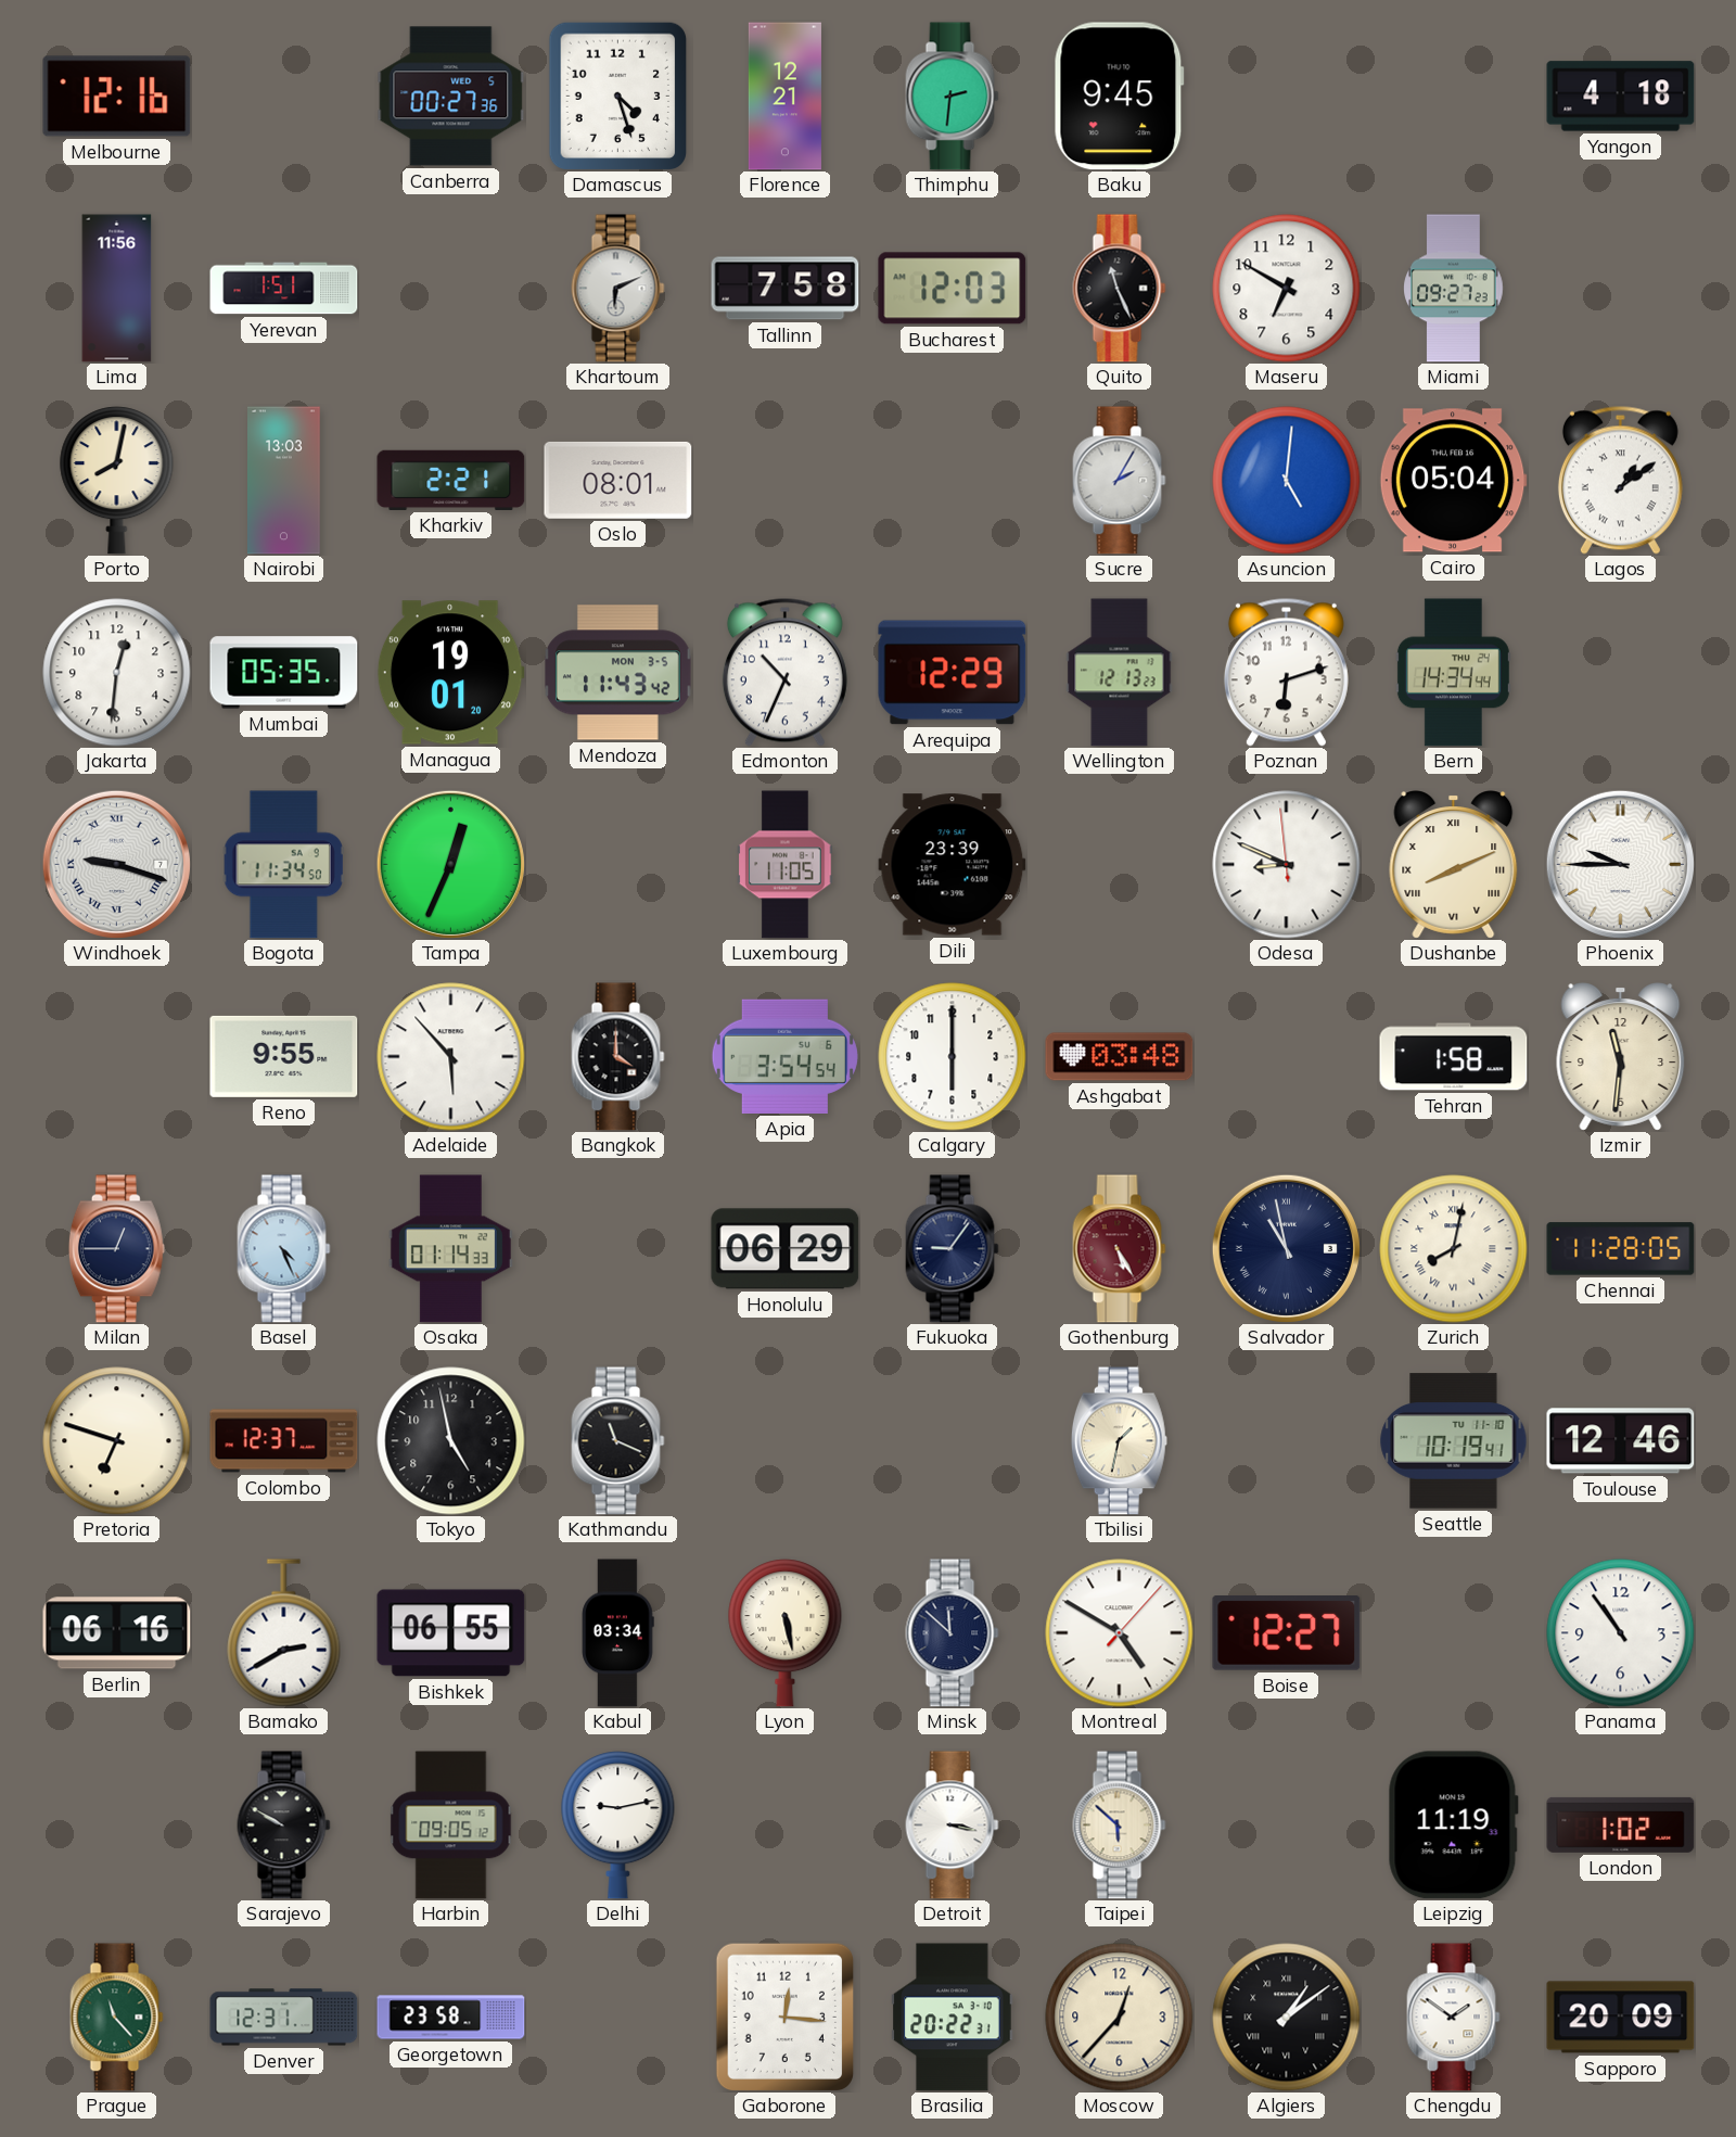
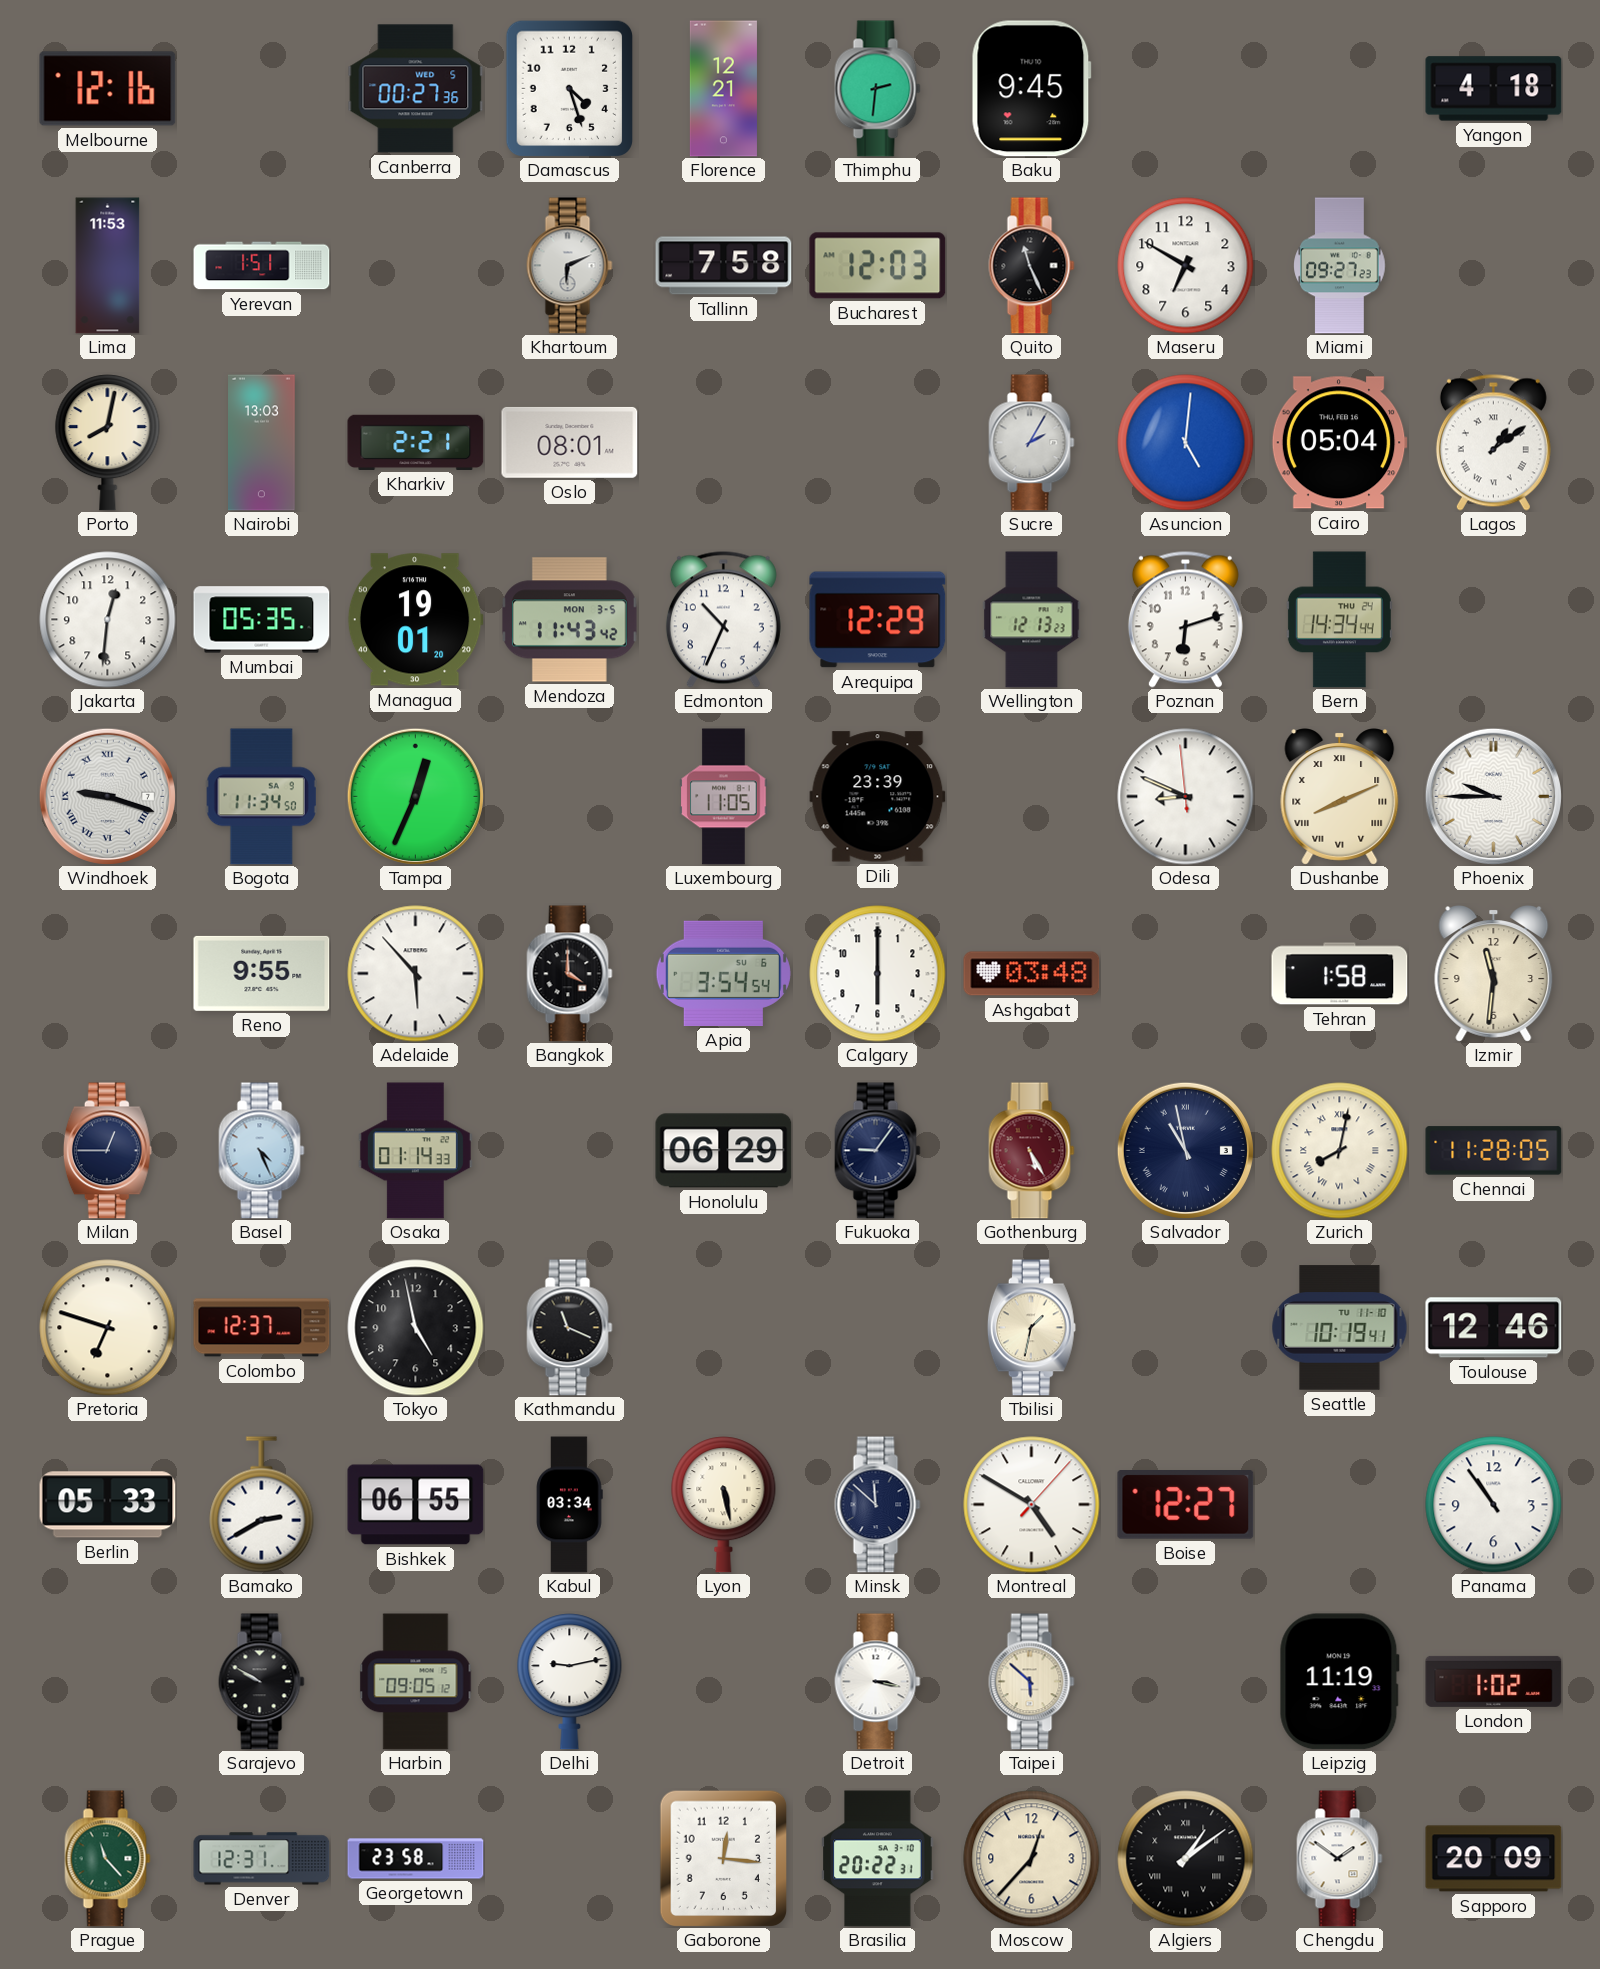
Lima: 11:56 -> 11:53 (108, 266)
Berlin: 06:16 -> 05:33 (108, 1505)
